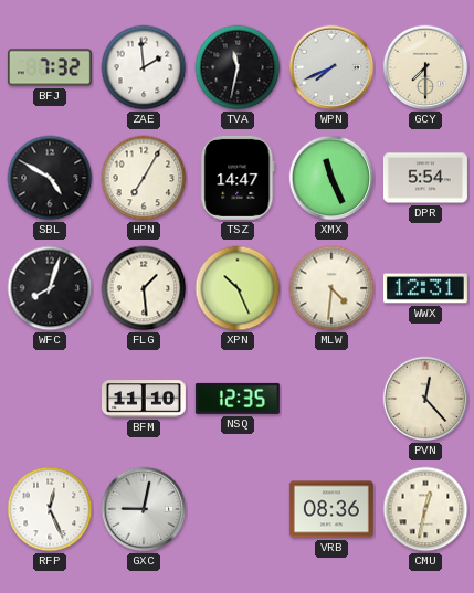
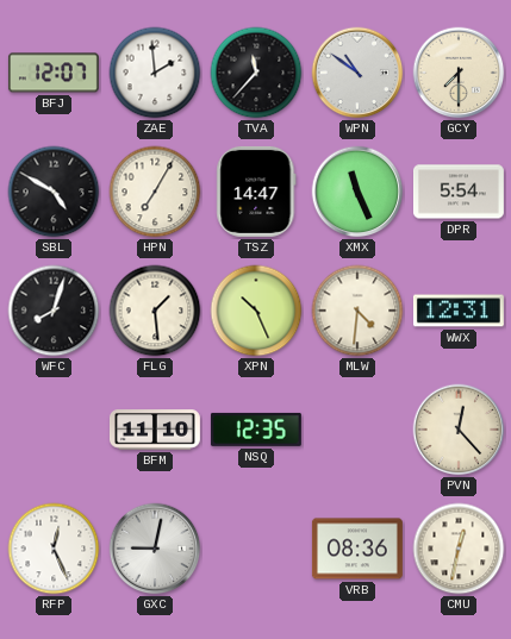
BFJ: 7:32 -> 12:07 (54, 73)
TVA: 11:32 -> 11:37 (256, 73)
WPN: 7:41 -> 10:51 (357, 73)
